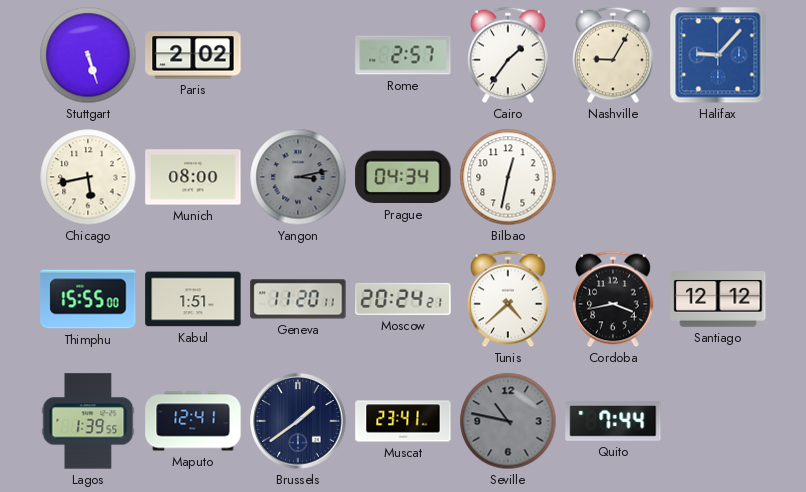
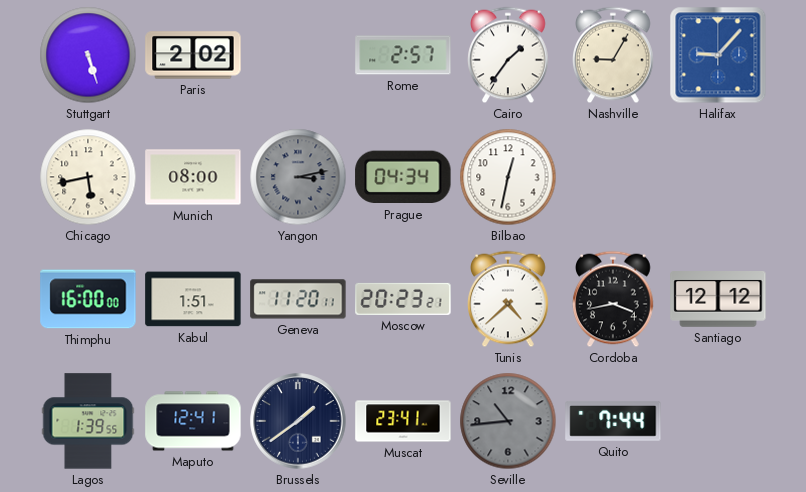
Thimphu: 15:55 -> 16:00 (88, 299)
Moscow: 20:24 -> 20:23 (403, 299)
Seville: 10:47 -> 10:44 (508, 421)
